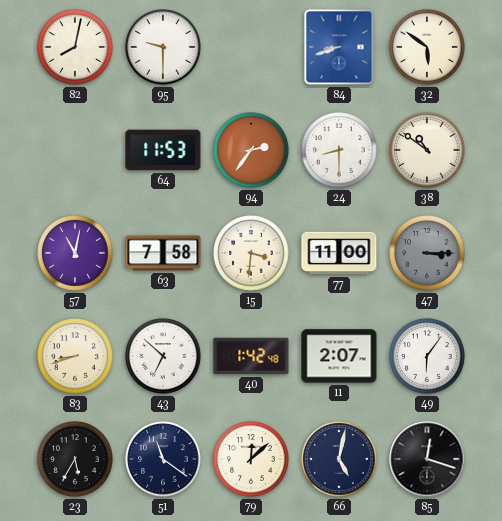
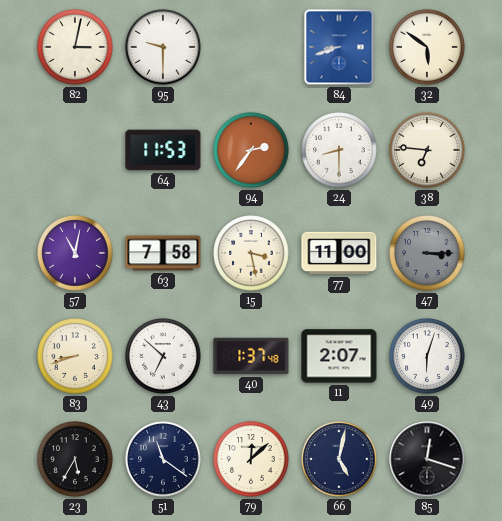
82: 8:02 -> 3:02 (75, 47)
38: 10:51 -> 6:46 (427, 150)
15: 3:31 -> 3:28 (251, 253)
40: 1:42 -> 1:37 (251, 356)
49: 6:06 -> 6:03 (427, 356)
